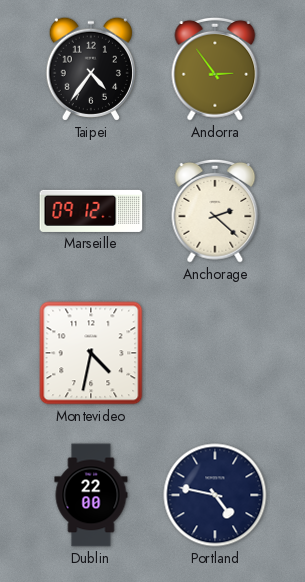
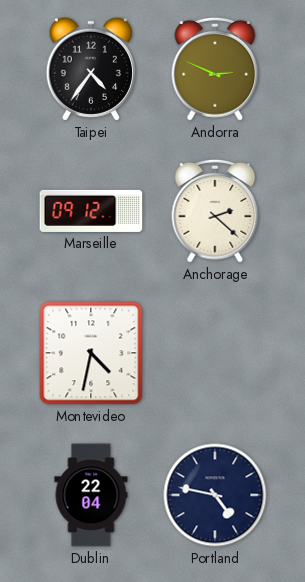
Andorra: 2:54 -> 2:49 (215, 69)
Dublin: 22:00 -> 22:04 (91, 495)
